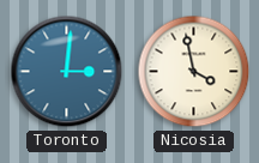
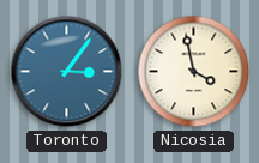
Toronto: 3:01 -> 3:06 (67, 72)
